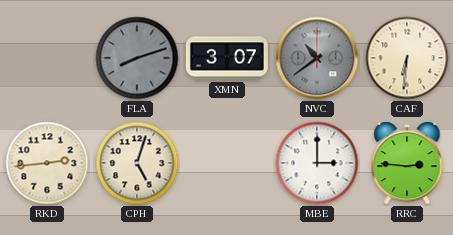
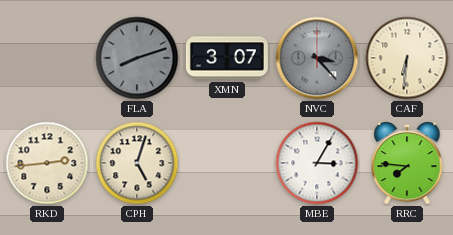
NVC: 10:39 -> 3:23 (317, 58)
MBE: 3:00 -> 3:05 (317, 163)
RRC: 2:46 -> 7:46 (407, 163)
